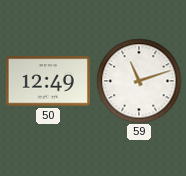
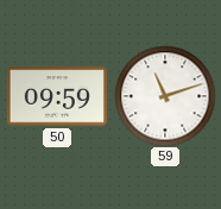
50: 12:49 -> 09:59 (57, 96)
